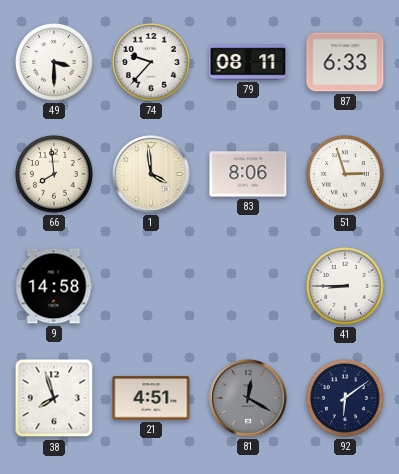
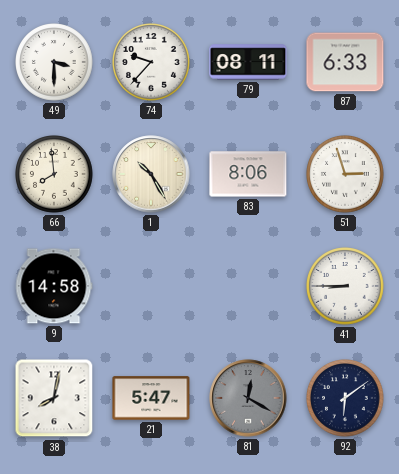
1: 3:59 -> 10:25 (151, 174)
38: 7:57 -> 8:02 (54, 398)
21: 4:51 -> 5:47 (151, 398)
